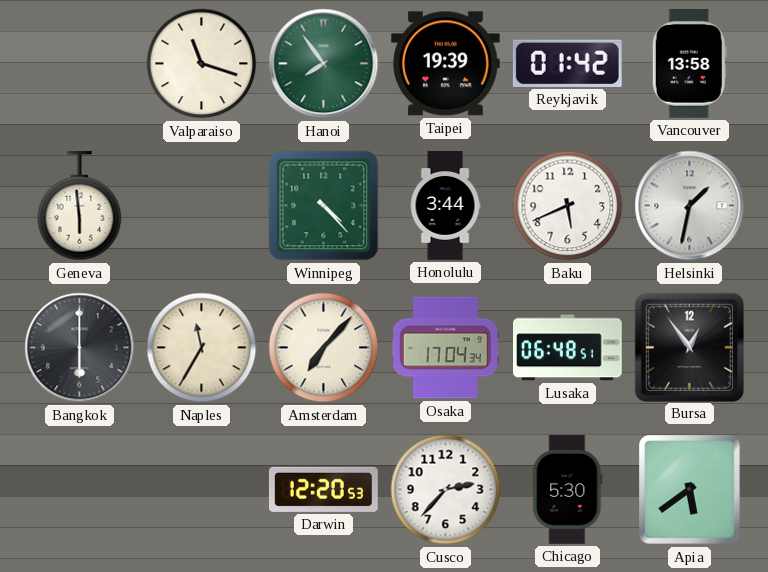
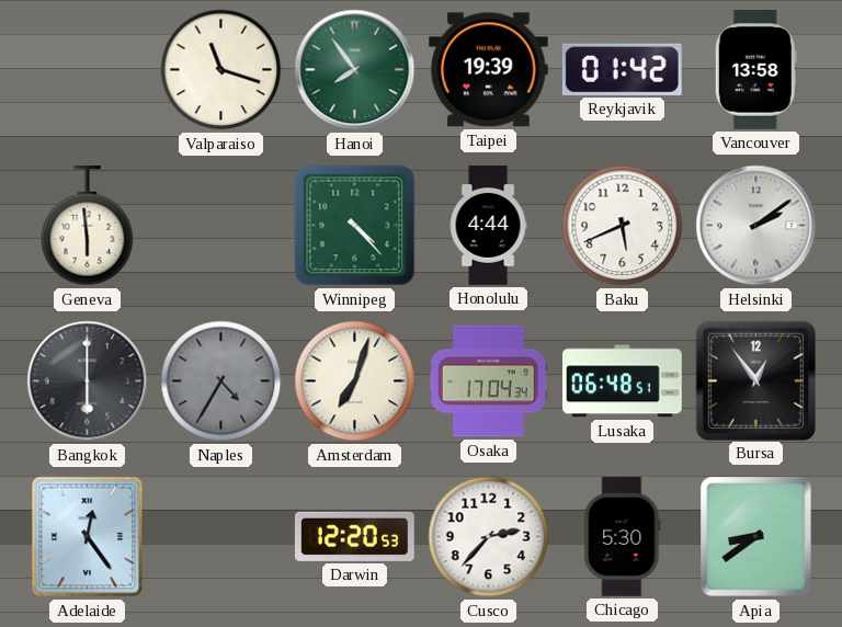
Honolulu: 3:44 -> 4:44 (488, 226)
Helsinki: 1:32 -> 2:09 (756, 226)
Naples: 11:35 -> 4:35 (221, 381)
Naples dial: cream -> grey (221, 381)
Amsterdam: 7:07 -> 7:03 (355, 381)
Adelaide: none -> 12:24 (88, 537)
Apia: 5:39 -> 8:39 (756, 537)
